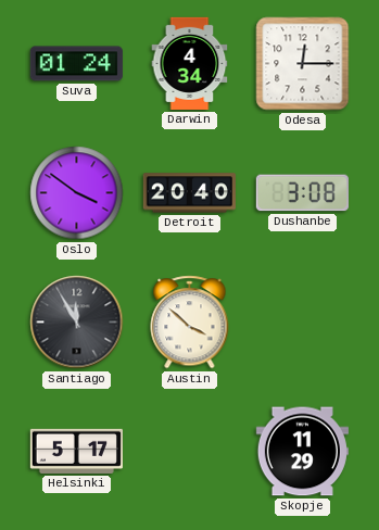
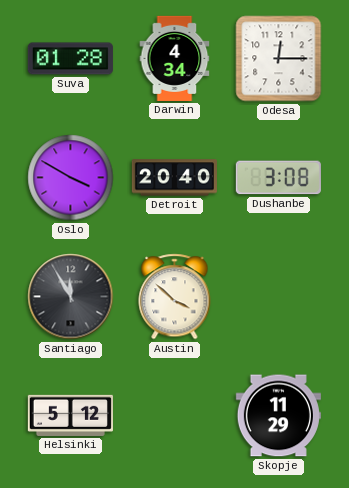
Suva: 01:24 -> 01:28 (70, 59)
Oslo: 3:51 -> 3:50 (71, 178)
Helsinki: 5:17 -> 5:12 (70, 415)
